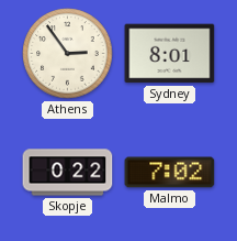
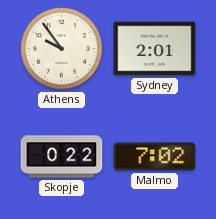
Athens: 2:54 -> 9:54 (62, 49)
Sydney: 8:01 -> 2:01 (155, 49)
